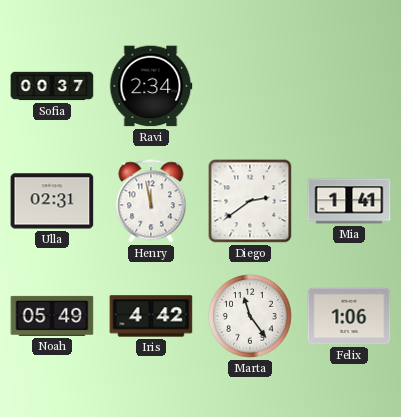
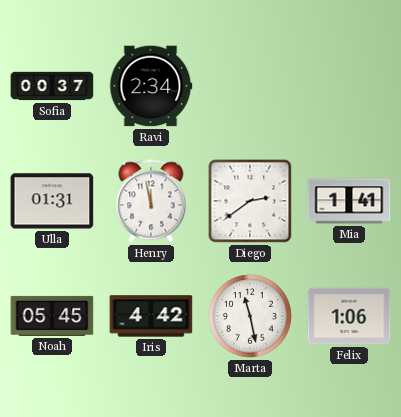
Ulla: 02:31 -> 01:31 (52, 201)
Noah: 05:49 -> 05:45 (52, 316)
Marta: 11:24 -> 11:28 (250, 316)
